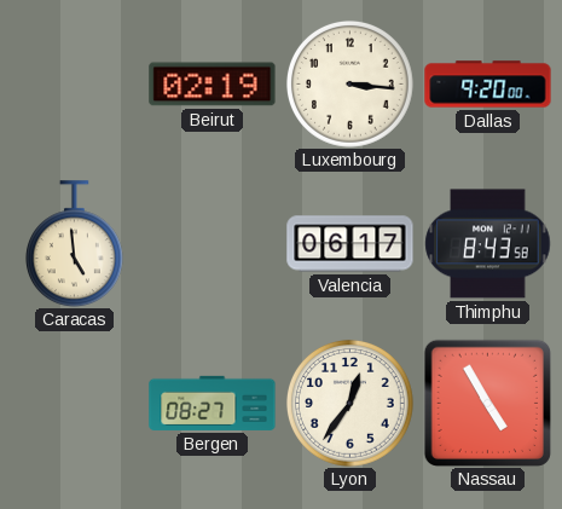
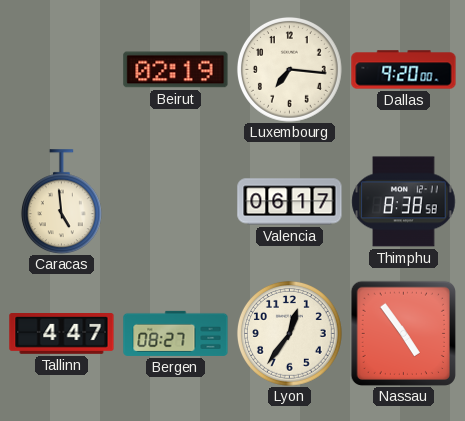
Luxembourg: 3:16 -> 7:16 (290, 70)
Thimphu: 8:43 -> 8:38 (404, 202)
Tallinn: none -> 4:47 (62, 334)
Nassau: 4:55 -> 4:54 (403, 333)
